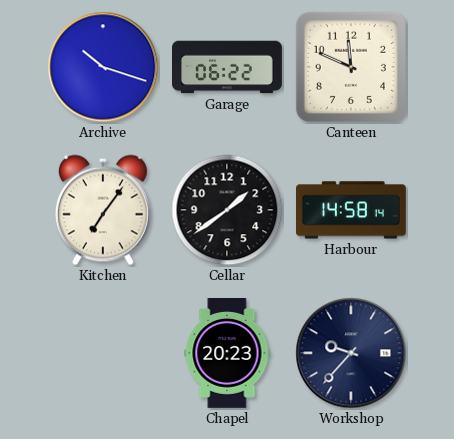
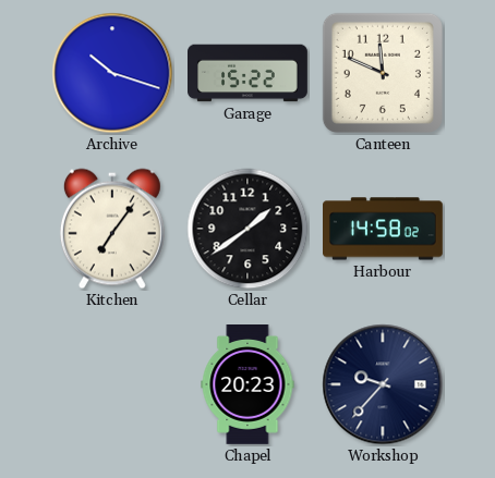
Garage: 06:22 -> 15:22 (249, 73)
Harbour: 14:58:14 -> 14:58:02 (384, 229)
